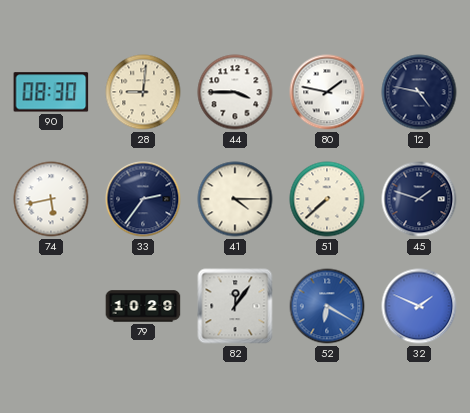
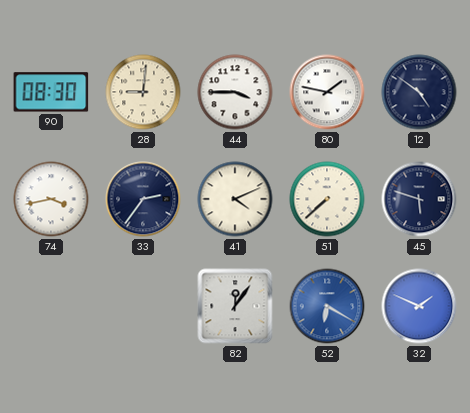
12: 4:47 -> 4:51 (419, 92)
74: 5:43 -> 3:43 (51, 199)
41: 4:15 -> 4:11 (235, 199)
45: 1:48 -> 5:48 (419, 199)
79: 10:29 -> none (143, 306)
